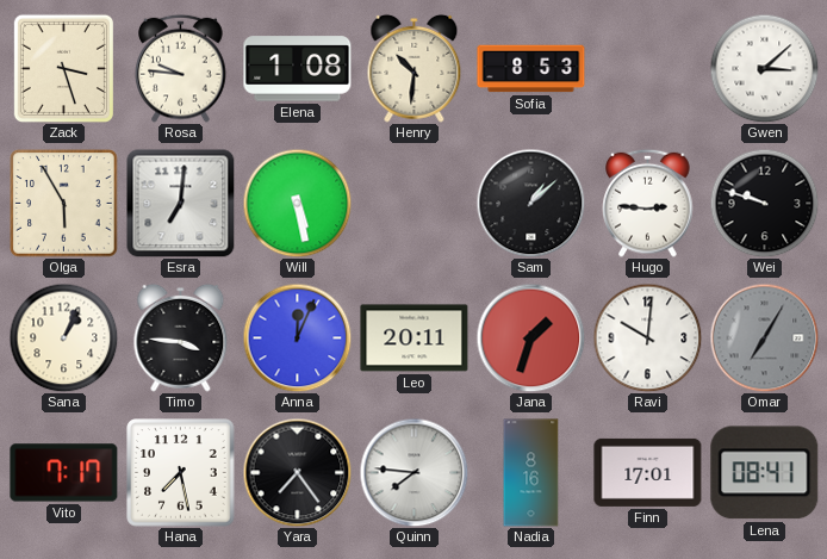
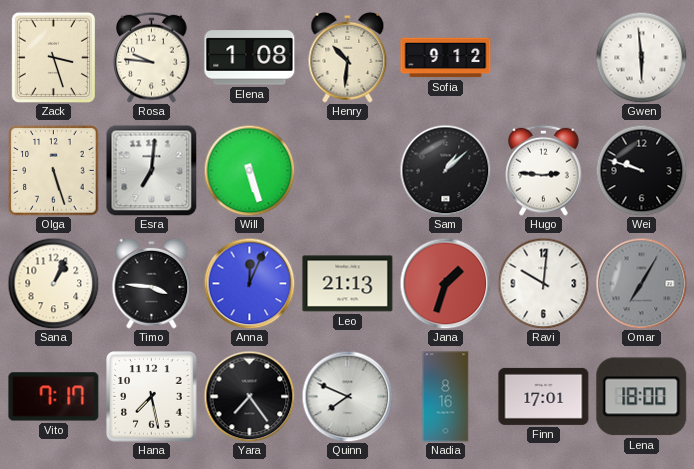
Sofia: 8:53 -> 9:12 (446, 58)
Gwen: 3:08 -> 5:59 (641, 57)
Olga: 5:55 -> 5:27 (54, 171)
Will: 5:28 -> 5:27 (249, 170)
Leo: 20:11 -> 21:13 (348, 284)
Quinn: 7:46 -> 7:49 (347, 396)
Lena: 08:41 -> 18:00 (642, 397)
